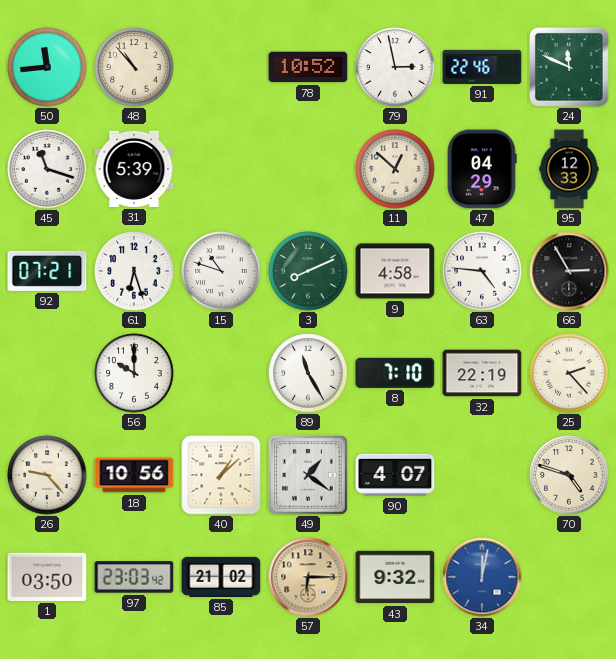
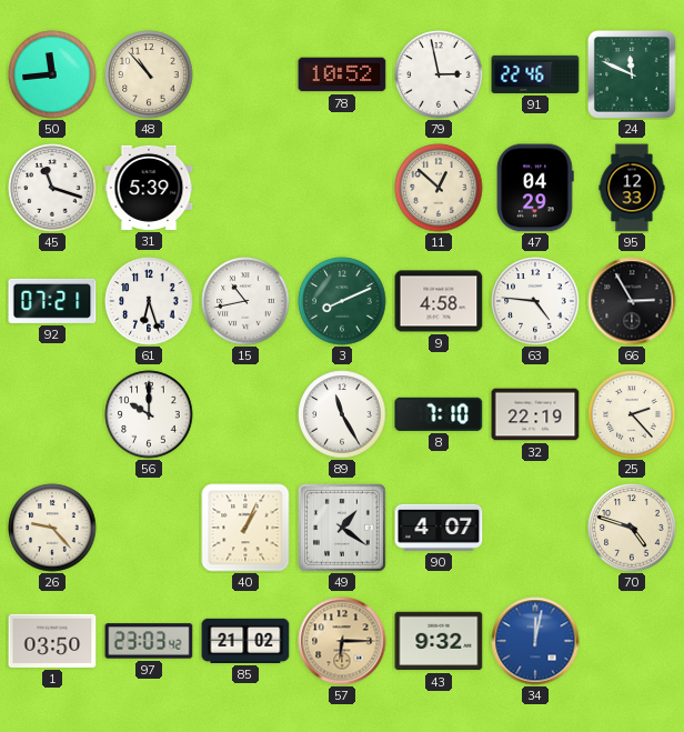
15: 10:48 -> 10:43 (245, 301)
18: 10:56 -> none (134, 475)
40: 1:08 -> 1:04 (245, 528)
